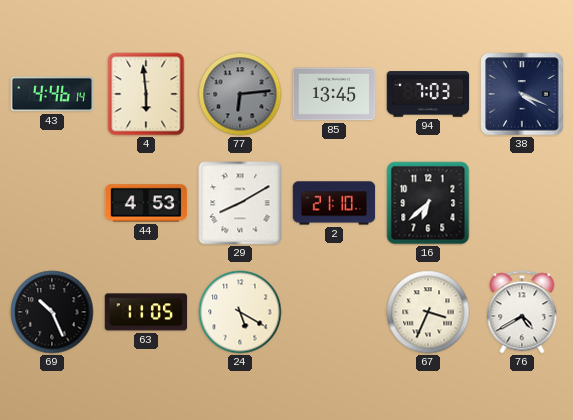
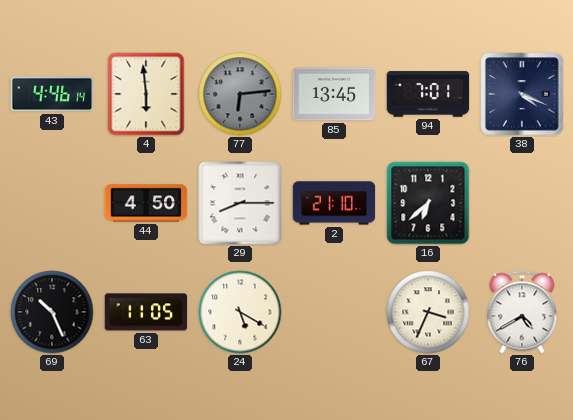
94: 7:03 -> 7:01 (428, 94)
44: 4:53 -> 4:50 (146, 203)
29: 8:10 -> 8:15 (240, 203)
